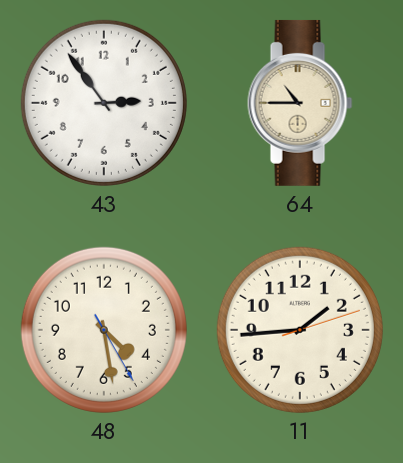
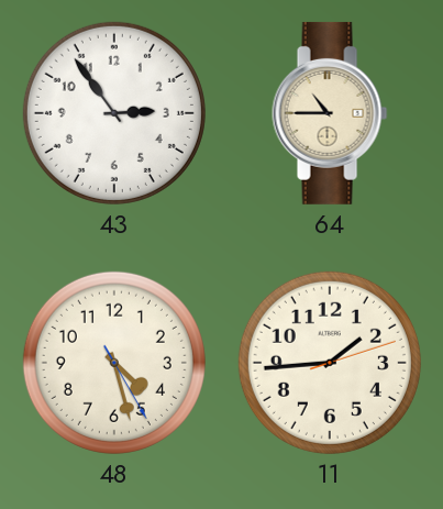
48: 4:28 -> 4:27 (114, 363)
